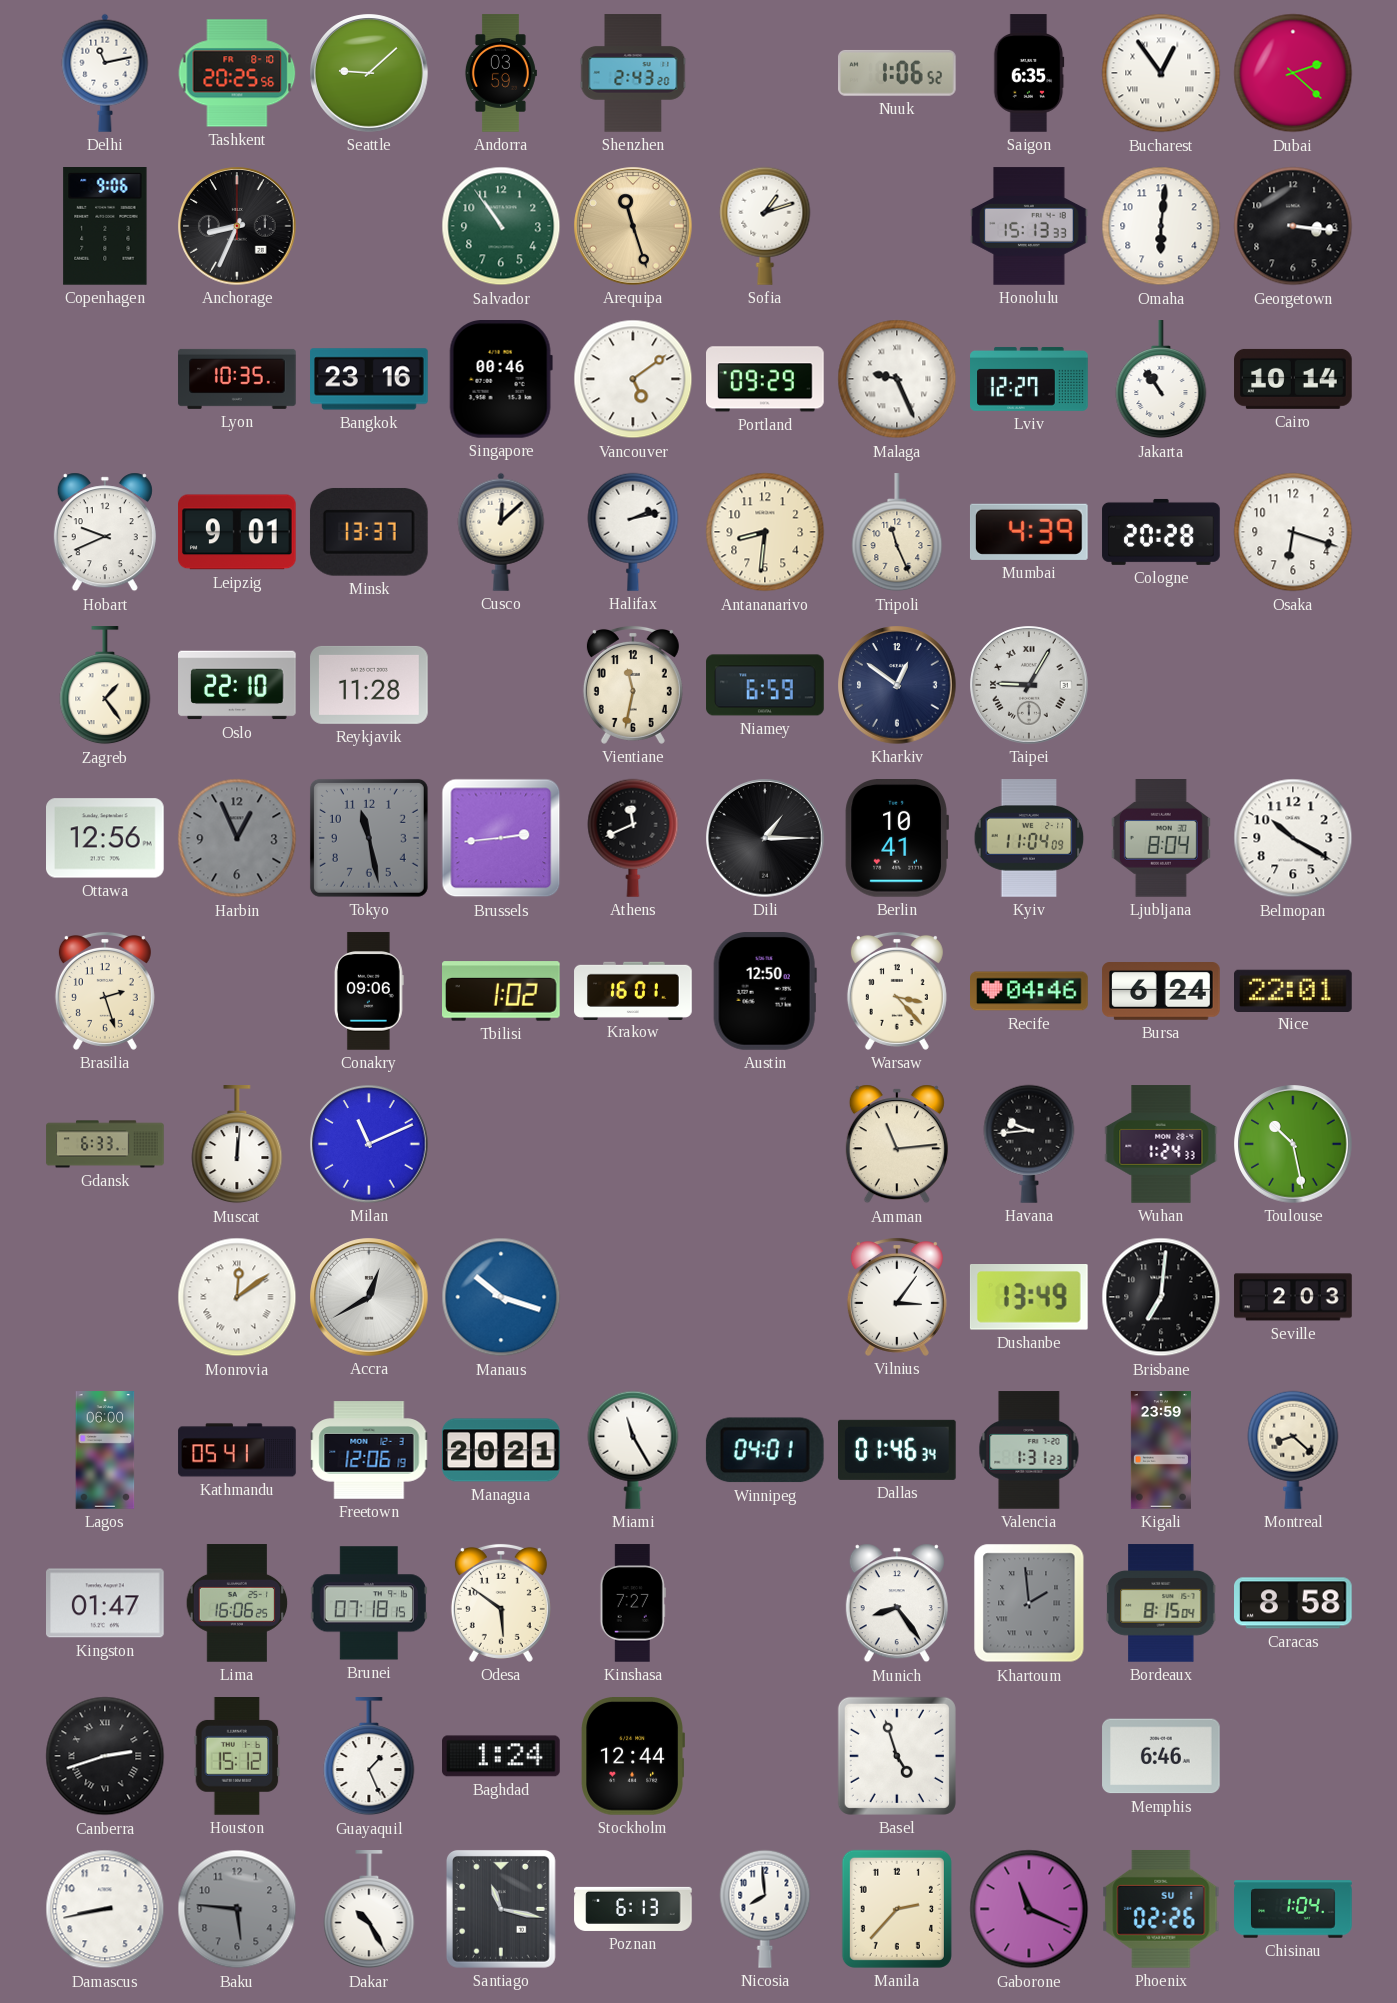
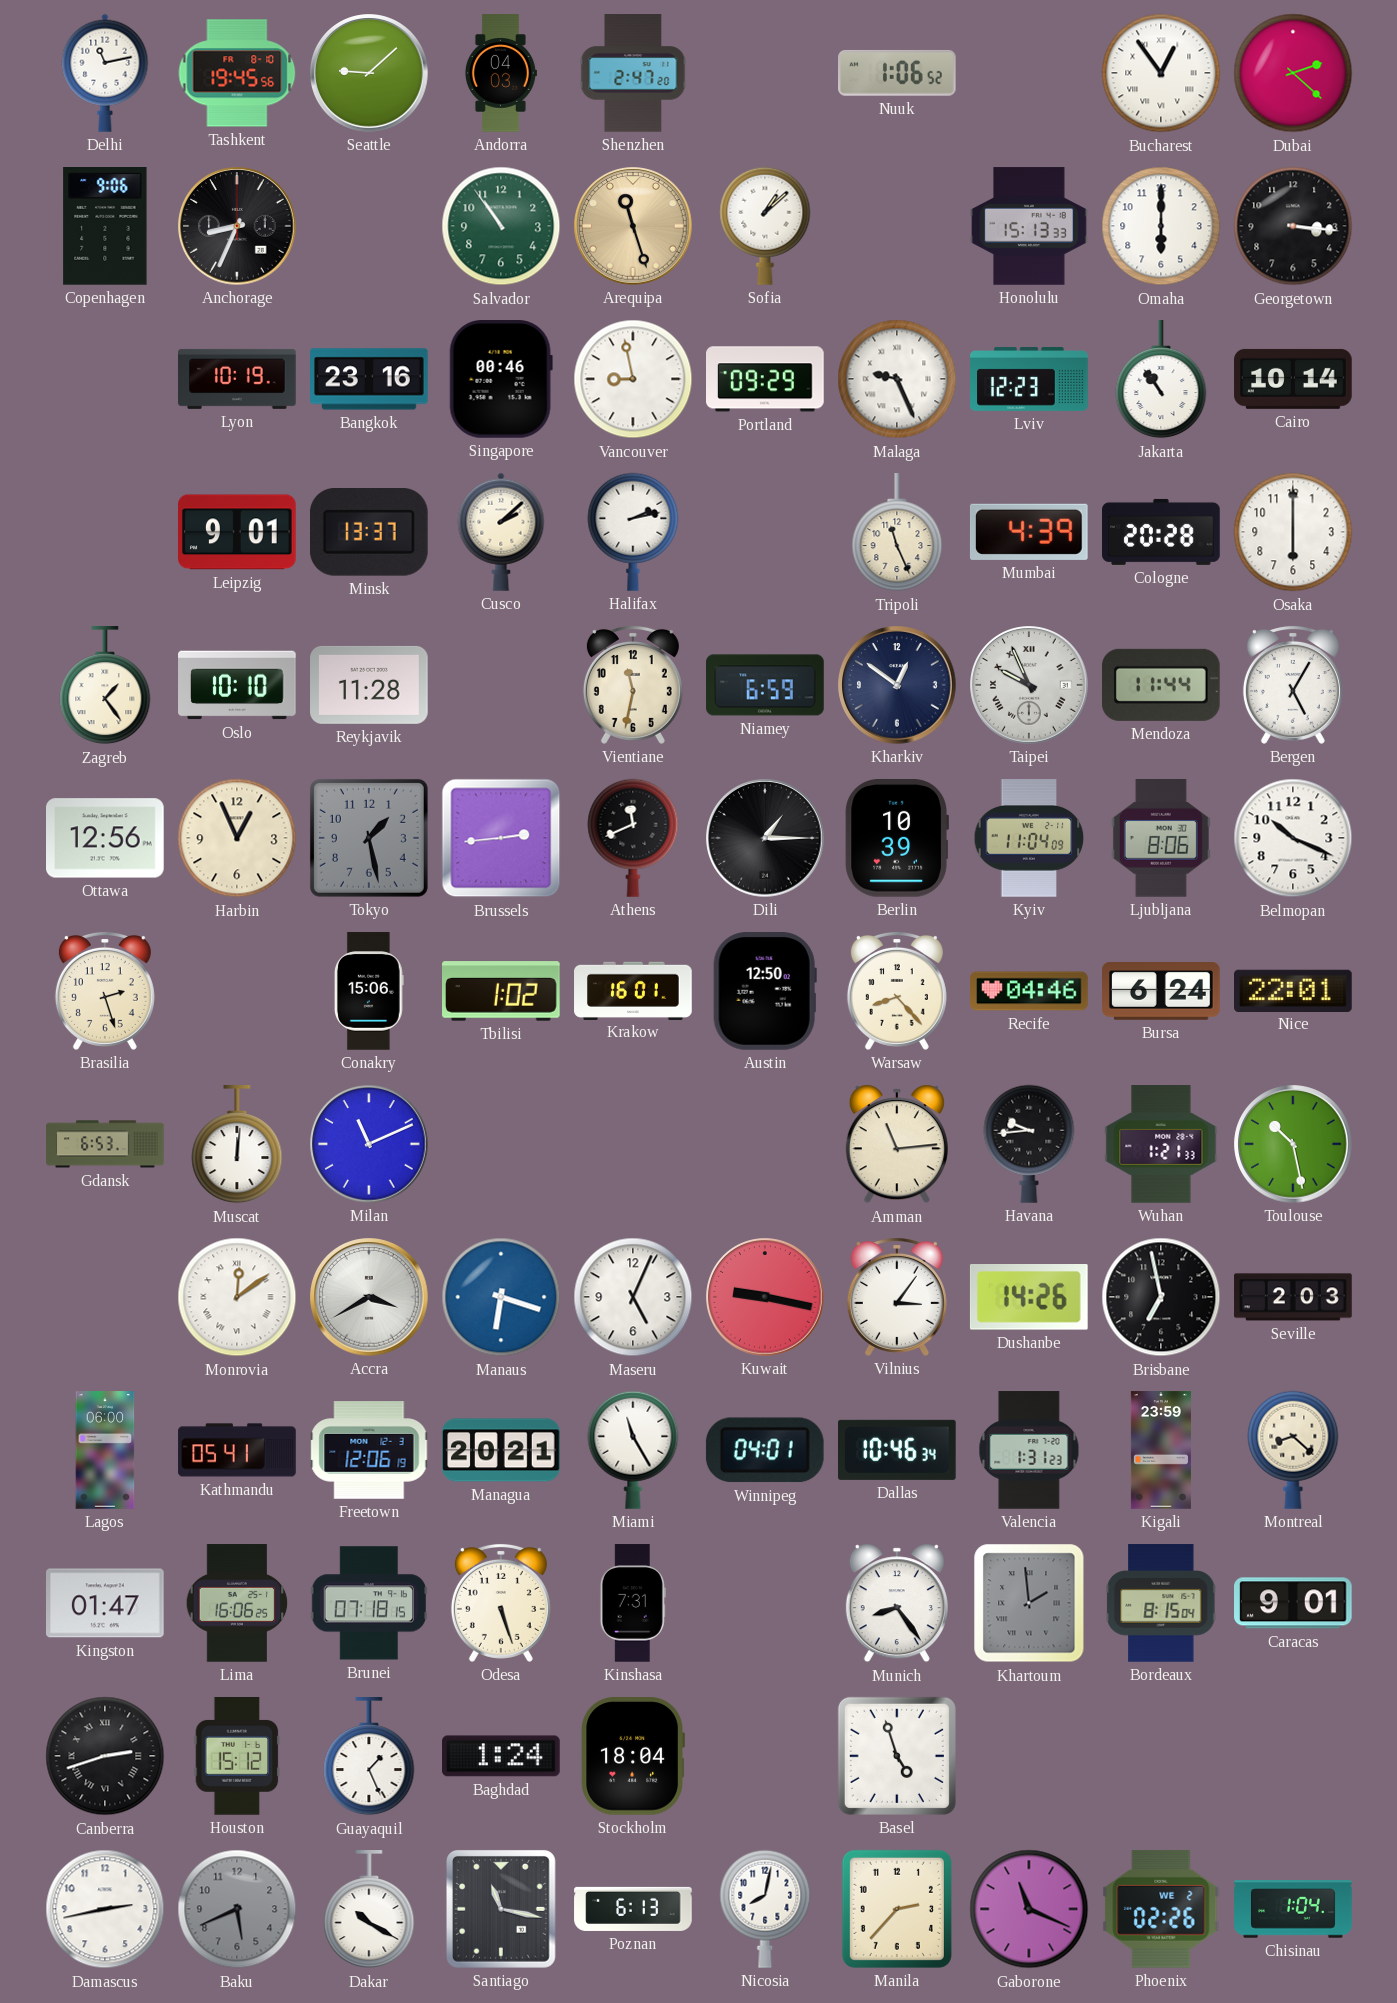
Tashkent: 20:25 -> 19:45 (237, 73)
Andorra: 03:59 -> 04:03 (500, 73)
Shenzhen: 2:43 -> 2:47 (633, 73)
Saigon: 6:35 -> none (1029, 73)
Sofia: 1:12 -> 1:08 (765, 226)
Omaha: 6:01 -> 6:00 (1161, 226)
Lyon: 10:35 -> 10:19 (237, 379)
Vancouver: 5:09 -> 8:58 (633, 379)
Lviv: 12:27 -> 12:23 (1029, 379)
Hobart: 9:41 -> none (105, 532)
Cusco: 12:08 -> 2:08 (501, 532)
Antananarivo: 8:31 -> none (765, 532)
Osaka: 6:18 -> 6:00 (1293, 532)
Oslo: 22:10 -> 10:10 (237, 685)
Taipei: 9:05 -> 9:56 (1029, 685)
Mendoza: none -> 11:44 (1161, 685)
Bergen: none -> 5:05 (1293, 685)
Harbin dial: grey -> cream (237, 838)
Tokyo: 11:28 -> 1:28 (369, 838)
Berlin: 10:41 -> 10:39 (897, 839)
Ljubljana: 8:04 -> 8:06 (1161, 839)
Belmopan: 10:20 -> 10:19 (1293, 838)
Conakry: 09:06 -> 15:06 (369, 991)
Warsaw: 3:23 -> 8:23 (897, 991)
Gdansk: 6:33 -> 6:53 (105, 1144)
Wuhan: 1:24 -> 1:21 (1161, 1144)
Accra: 12:40 -> 3:40 (369, 1297)
Manaus: 10:18 -> 6:18 (501, 1297)
Maseru: none -> 5:04 (633, 1297)
Kuwait: none -> 9:17 (765, 1297)
Dushanbe: 13:49 -> 14:26 (1029, 1297)
Brisbane: 7:01 -> 6:58 (1161, 1297)
Dallas: 01:46 -> 10:46 (898, 1450)
Odesa: 5:51 -> 5:27 (501, 1603)
Kinshasa: 7:27 -> 7:31 (633, 1603)
Caracas: 8:58 -> 9:01 (1294, 1603)
Stockholm: 12:44 -> 18:04 (632, 1757)
Memphis: 6:46 -> none (1161, 1756)
Damascus: 8:43 -> 2:43 (105, 1909)
Baku: 5:46 -> 5:41 (237, 1909)
Dakar: 10:25 -> 10:20 (369, 1910)
Nicosia: 7:59 -> 8:02 (765, 1909)
Phoenix date: SU 1 -> WE 2 (1161, 1909)
